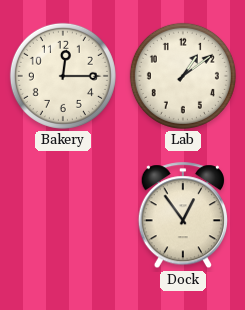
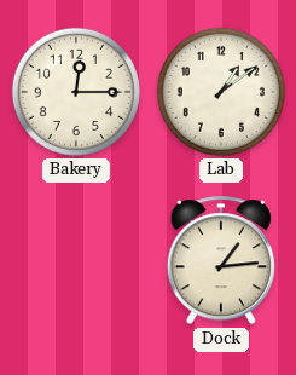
Dock: 12:54 -> 1:14 (220, 261)
